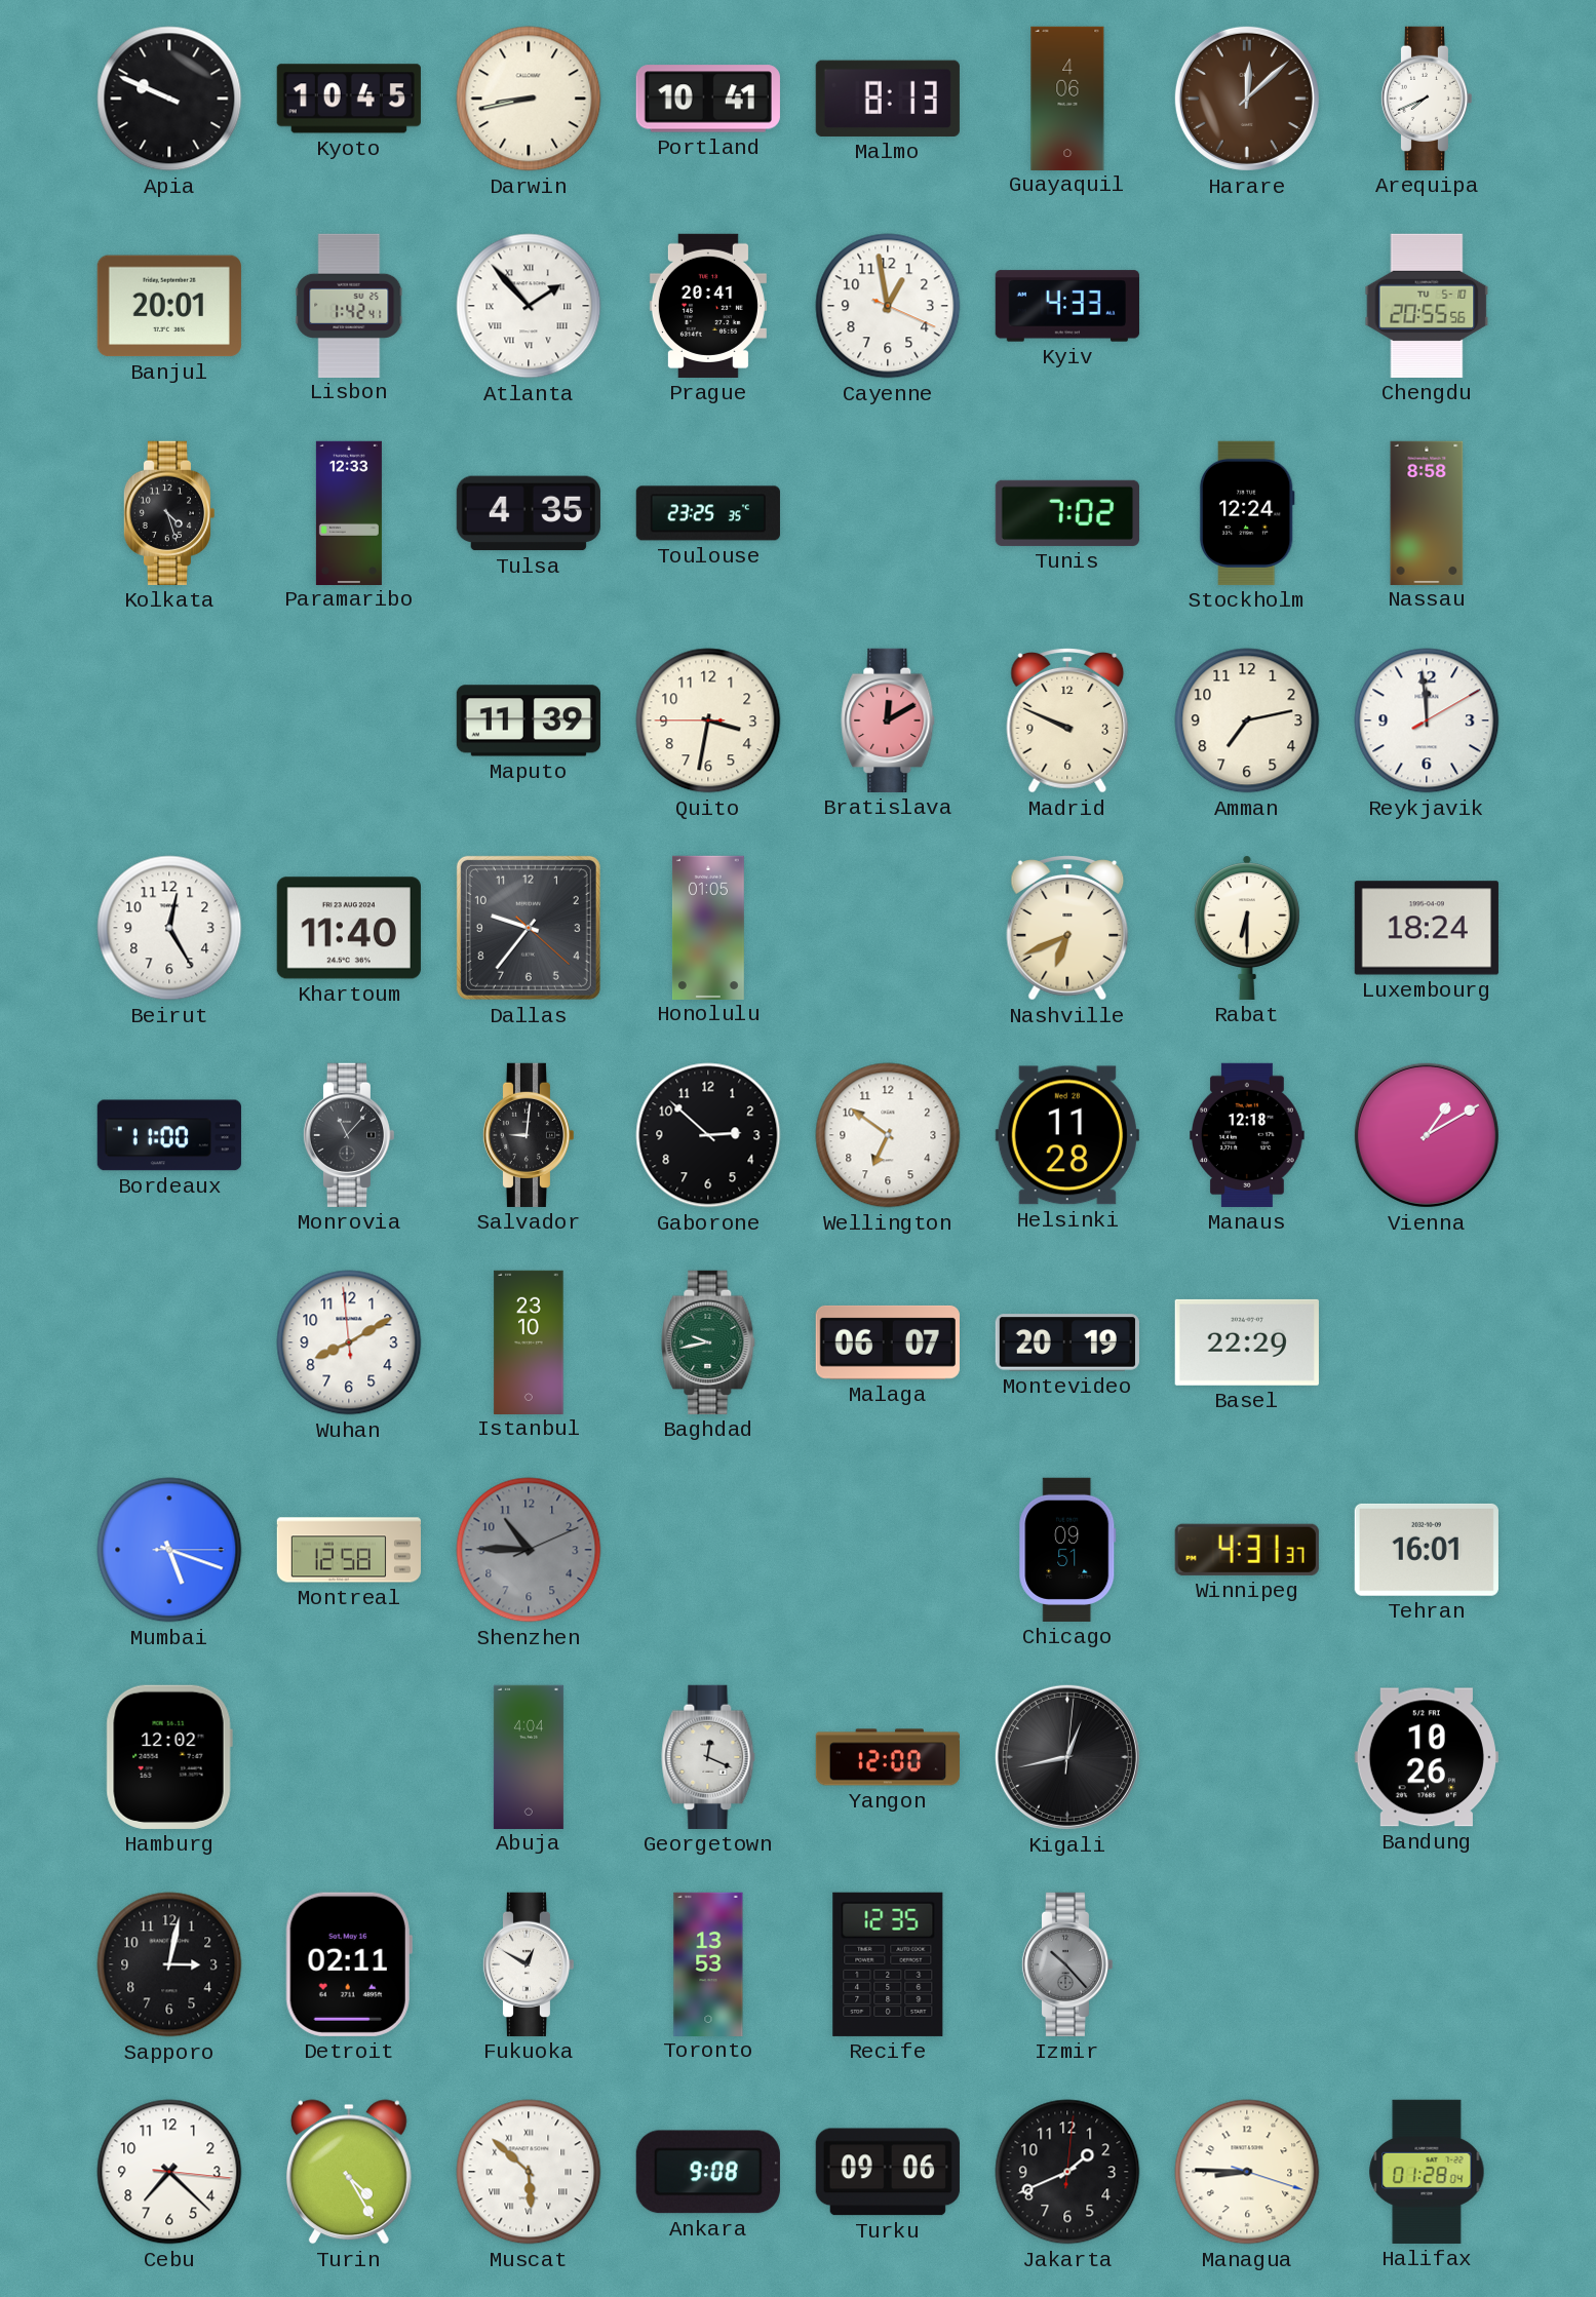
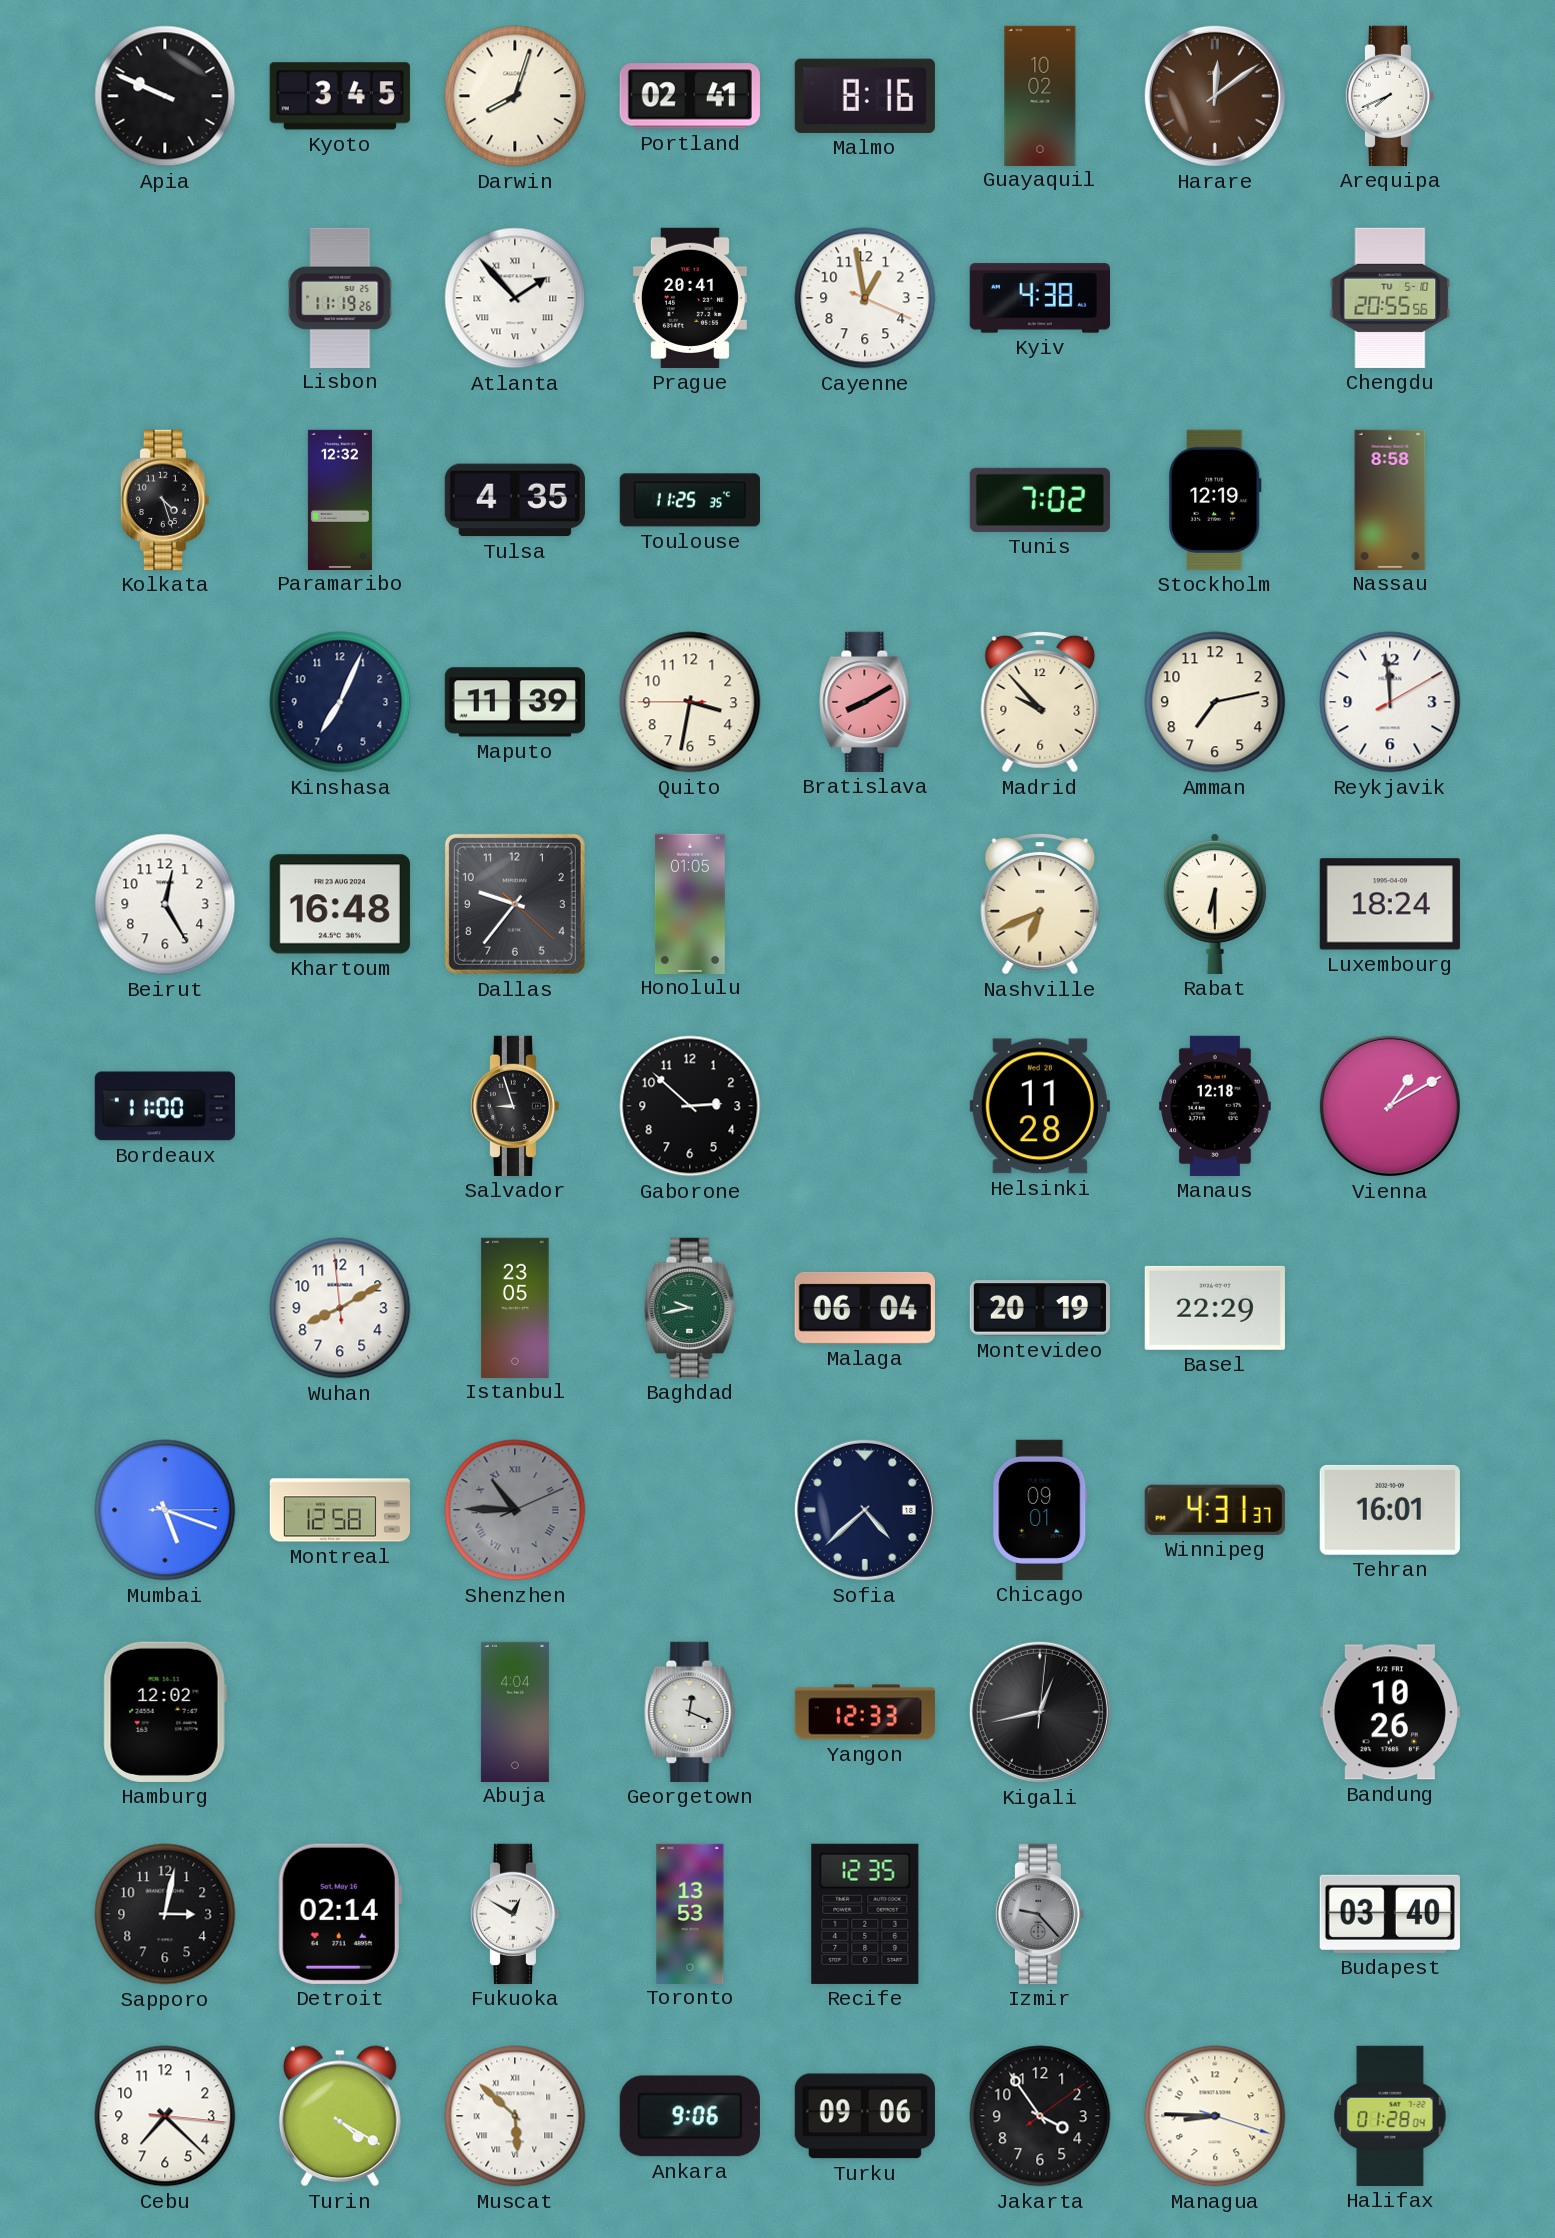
Kyoto: 10:45 -> 3:45 (340, 96)
Darwin: 8:43 -> 8:03 (515, 96)
Portland: 10:41 -> 02:41 (690, 96)
Malmo: 8:13 -> 8:16 (865, 96)
Guayaquil: 4:06 -> 10:02 (1040, 95)
Harare: 12:08 -> 12:09 (1215, 96)
Banjul: 20:01 -> none (169, 306)
Lisbon: 1:42 -> 11:19 (340, 297)
Kyiv: 4:33 -> 4:38 (1040, 298)
Paramaribo: 12:33 -> 12:32 (340, 499)
Toulouse: 23:25 -> 11:25 (690, 500)
Stockholm: 12:24 -> 12:19 (1215, 500)
Kinshasa: none -> 7:04 (340, 702)
Bratislava: 12:10 -> 8:10 (865, 702)
Madrid: 9:49 -> 9:53 (1040, 703)
Khartoum: 11:40 -> 16:48 (340, 904)
Monrovia: 11:07 -> none (348, 1135)
Salvador: 9:01 -> 8:57 (514, 1106)
Wellington: 6:51 -> none (888, 1135)
Istanbul: 23:10 -> 23:05 (515, 1307)
Malaga: 06:07 -> 06:04 (865, 1308)
Shenzhen numerals: Arabic -> Roman (515, 1510)
Sofia: none -> 4:38 (865, 1510)
Chicago: 09:51 -> 09:01 (1040, 1510)
Yangon: 12:00 -> 12:33 (864, 1712)
Detroit: 02:11 -> 02:14 (340, 1914)
Izmir: 10:23 -> 9:23 (1039, 1914)
Budapest: none -> 03:40 (1390, 1914)
Turin: 4:25 -> 4:20 (340, 2116)
Ankara: 9:08 -> 9:06 (690, 2116)
Jakarta: 1:41 -> 3:54 (1040, 2116)
